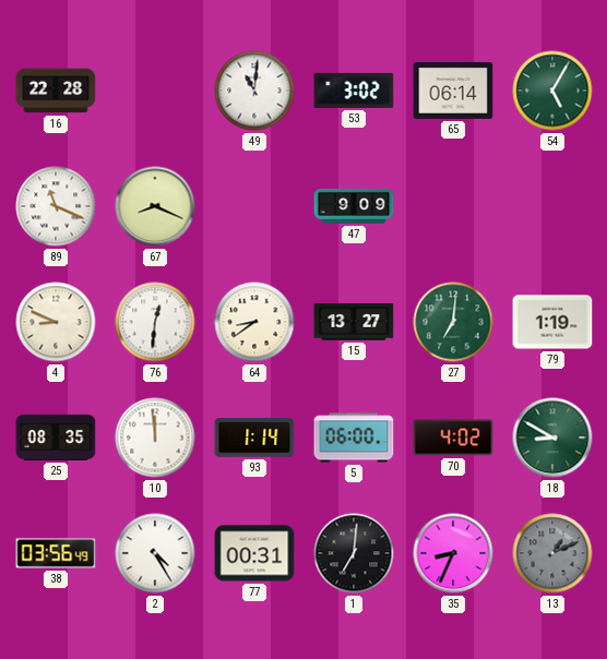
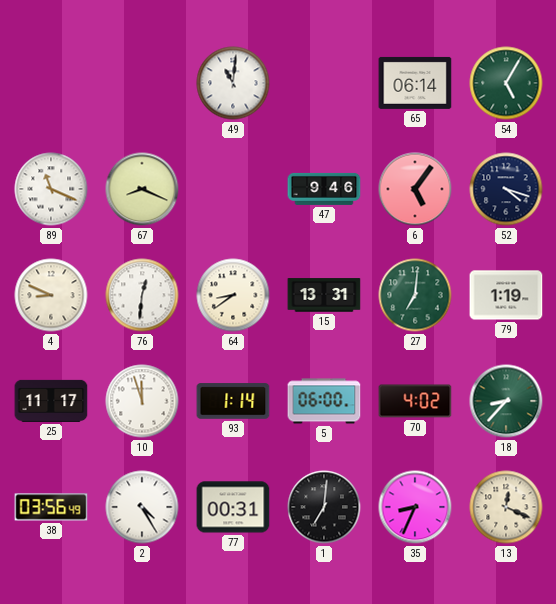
16: 22:28 -> none (56, 91)
53: 3:02 -> none (354, 91)
47: 9:09 -> 9:46 (324, 189)
6: none -> 5:06 (415, 189)
52: none -> 4:18 (506, 189)
15: 13:27 -> 13:31 (324, 295)
25: 08:35 -> 11:17 (51, 401)
10: 11:59 -> 11:57 (142, 401)
18: 8:50 -> 8:37 (506, 401)
13: 1:11 -> 12:19 (506, 507)
13 dial: grey -> cream (506, 507)
